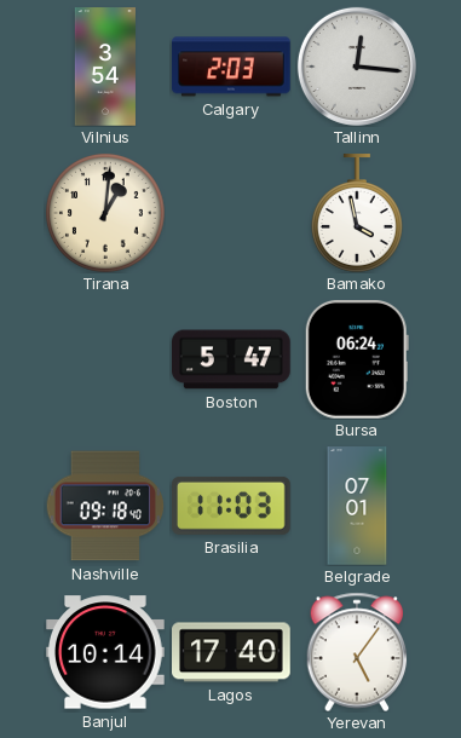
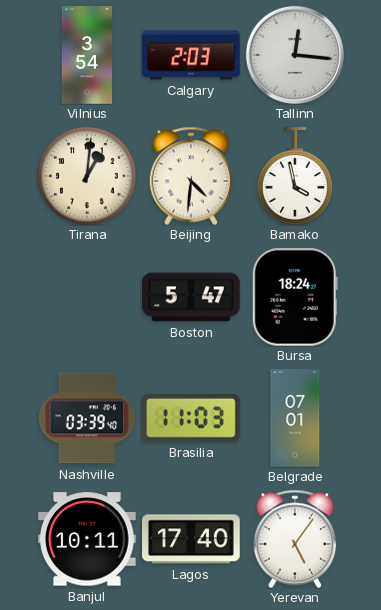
Beijing: none -> 4:31 (191, 176)
Bursa: 06:24 -> 18:24 (295, 298)
Nashville: 09:18 -> 03:39 (87, 418)
Banjul: 10:14 -> 10:11 (88, 539)
